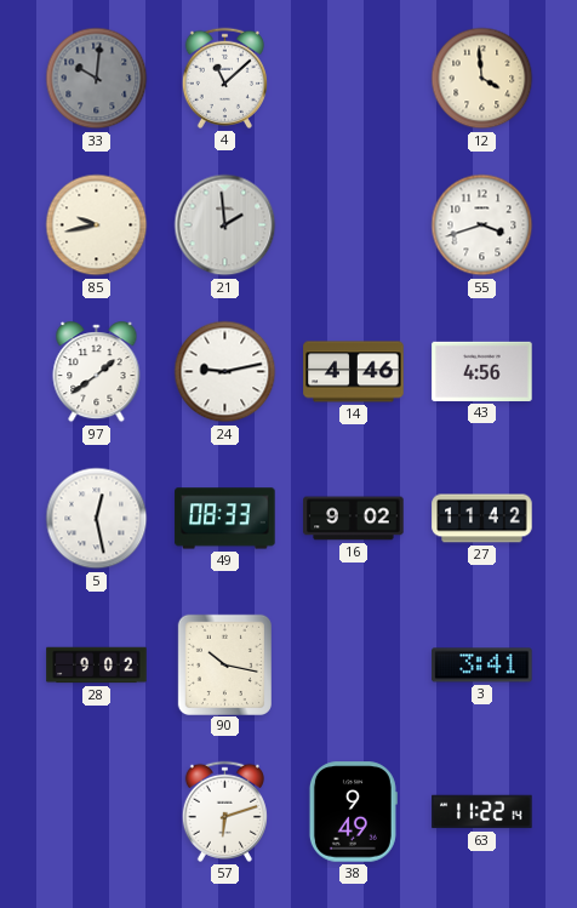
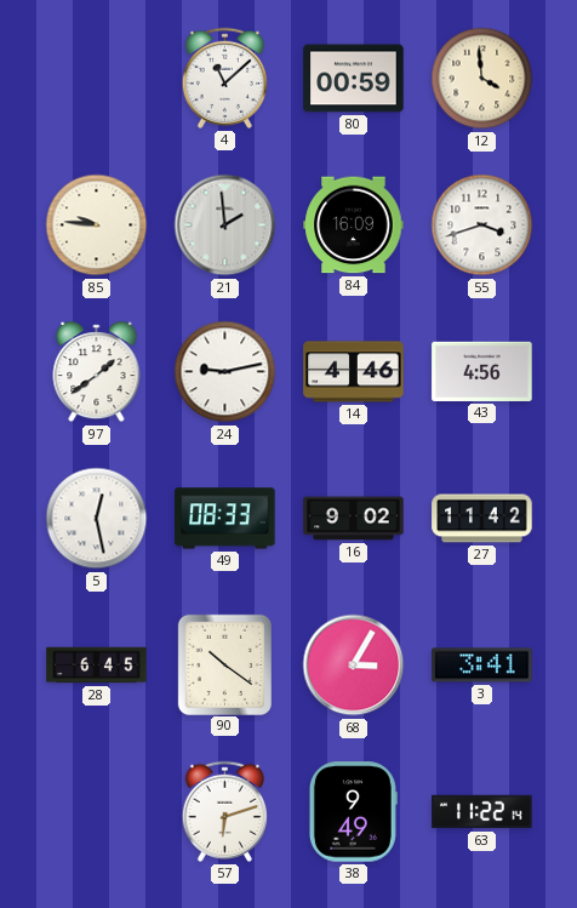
33: 10:01 -> none (97, 79)
80: none -> 00:59 (354, 79)
85: 9:43 -> 9:46 (97, 225)
84: none -> 16:09 (354, 225)
28: 9:02 -> 6:45 (97, 666)
90: 10:17 -> 10:21 (224, 664)
68: none -> 3:05 (354, 666)
